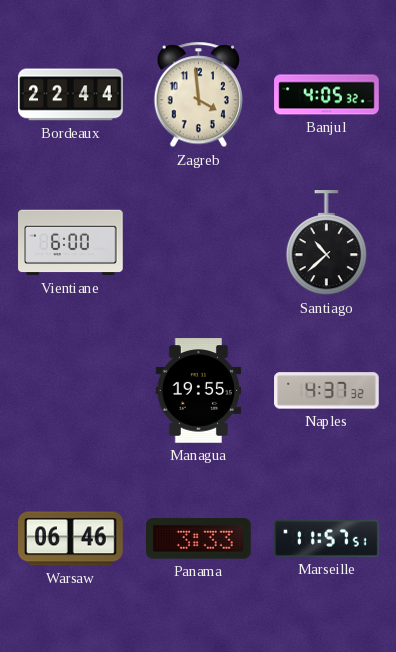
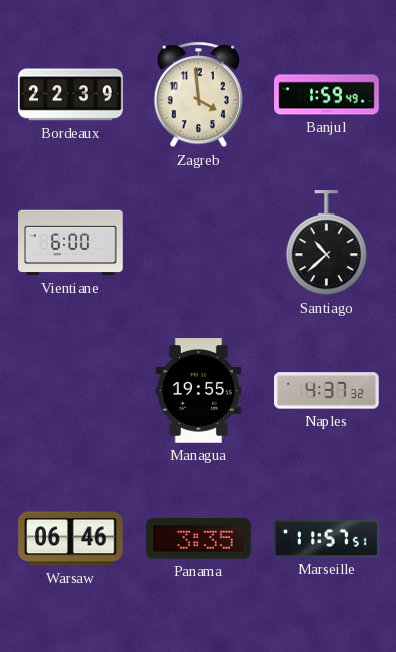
Bordeaux: 22:44 -> 22:39 (71, 95)
Banjul: 4:05 -> 1:59 (327, 95)
Panama: 3:33 -> 3:35 (199, 539)
